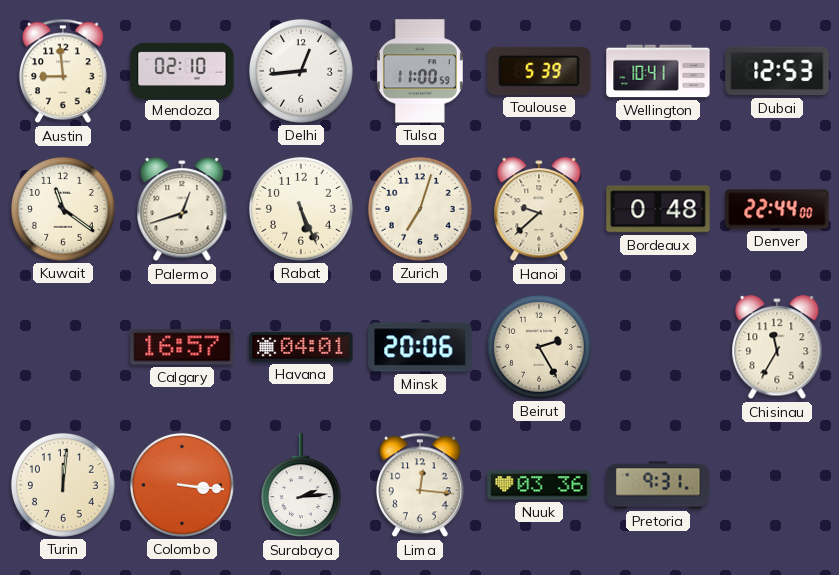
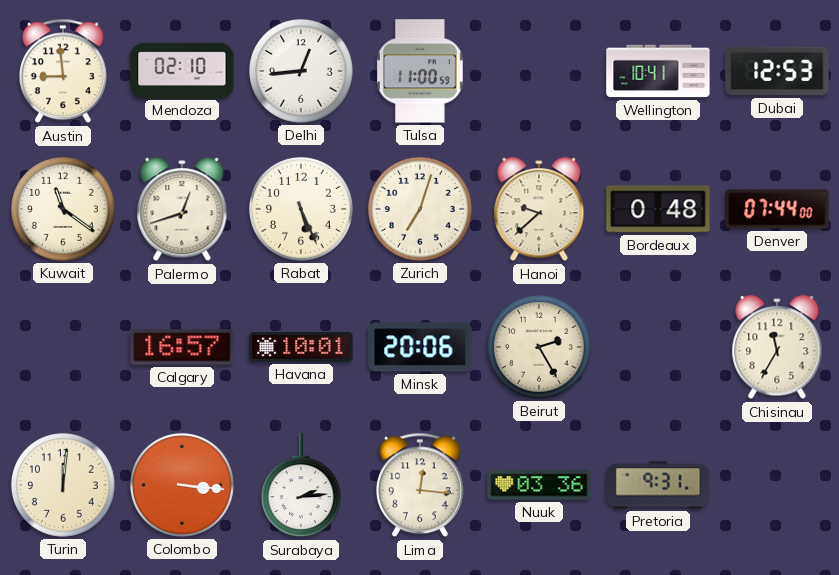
Toulouse: 5:39 -> none (539, 71)
Denver: 22:44 -> 07:44 (777, 209)
Havana: 04:01 -> 10:01 (301, 347)
